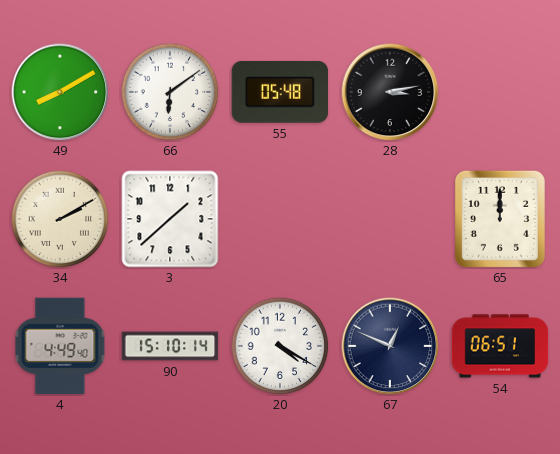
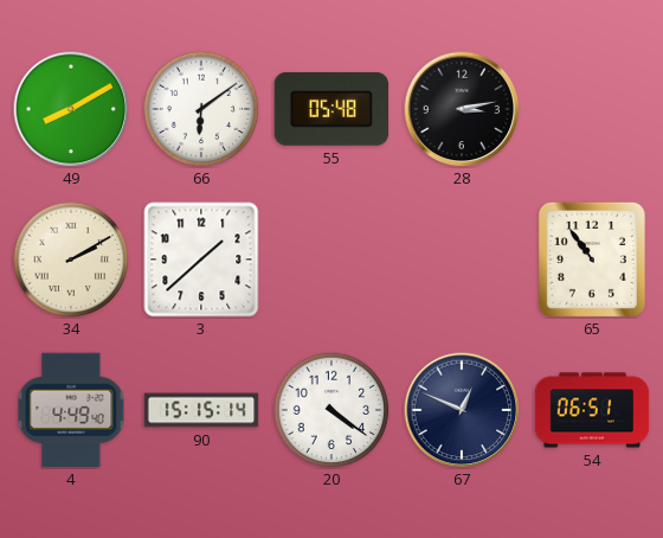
65: 12:00 -> 10:54 (592, 260)
90: 15:10 -> 15:15 (201, 410)
20: 4:20 -> 4:21 (331, 410)
